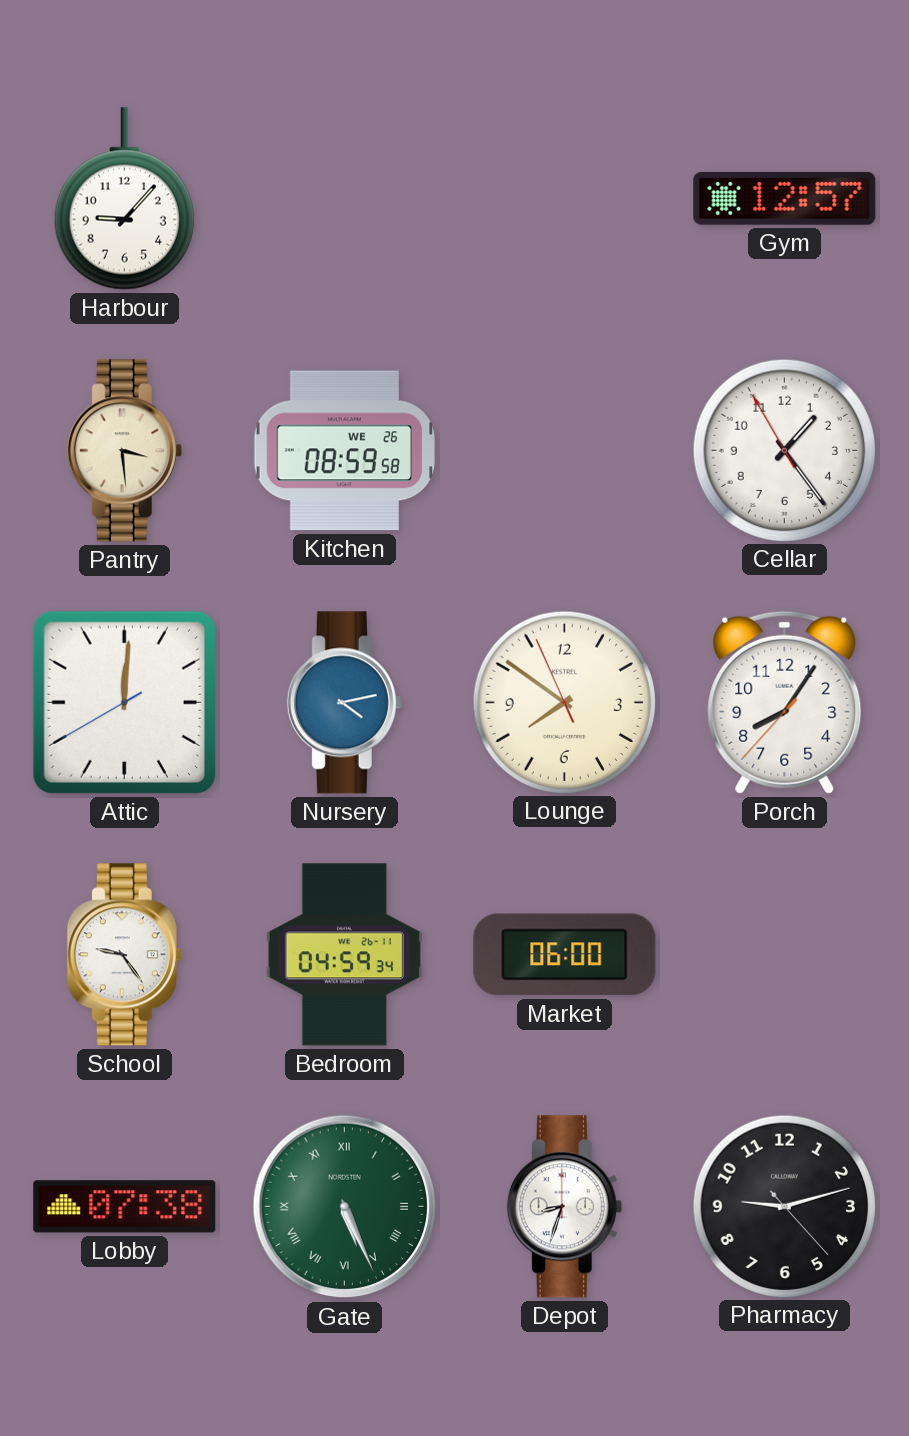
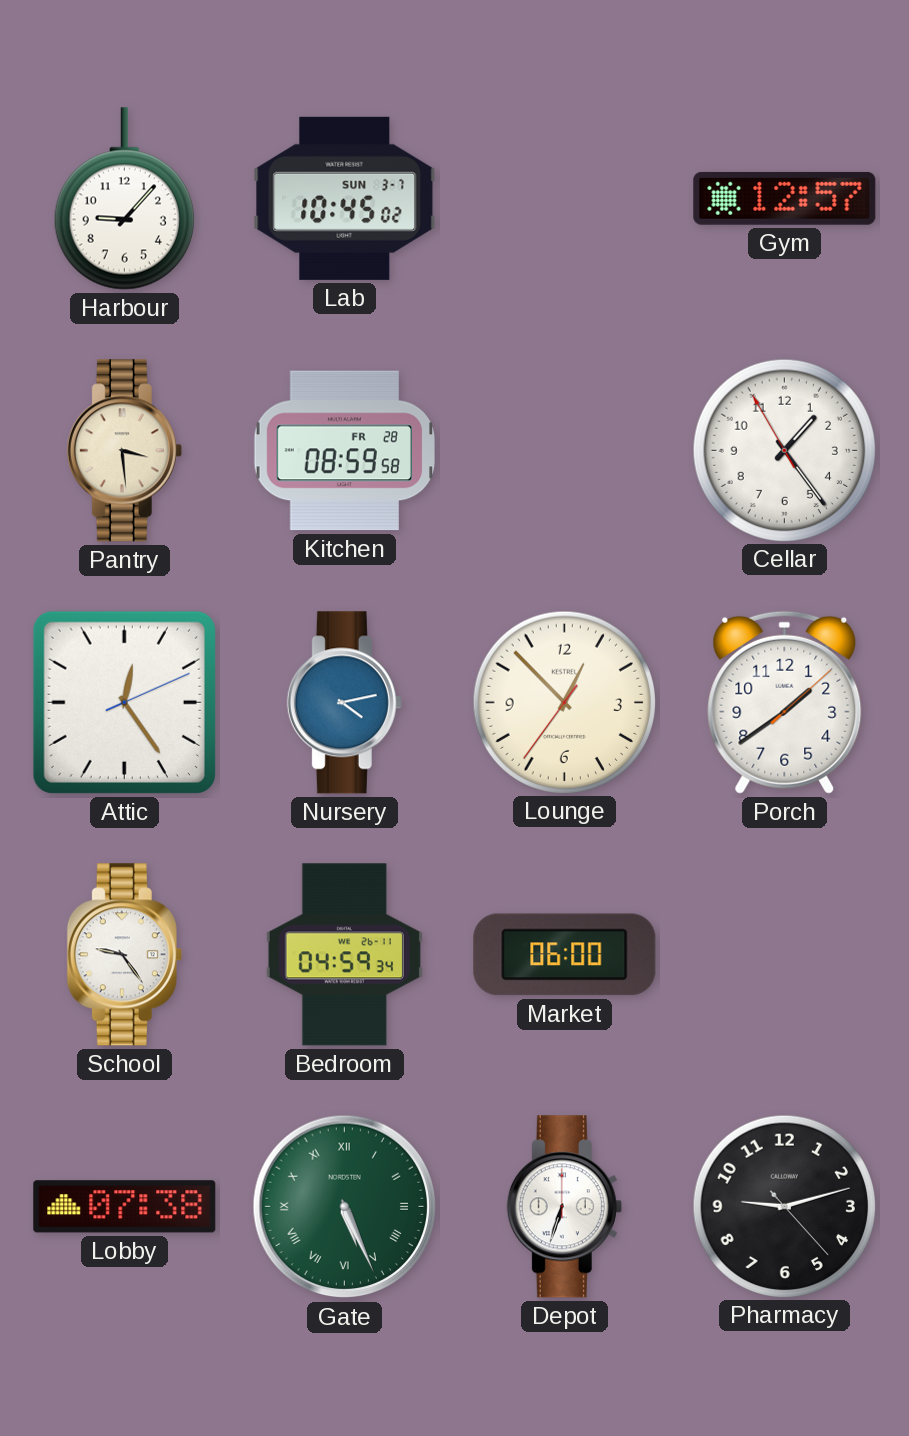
Lab: none -> 10:45 (345, 198)
Kitchen date: WE 26 -> FR 28 (345, 451)
Attic: 12:00 -> 12:24 (124, 702)
Lounge: 7:50 -> 12:52 (564, 702)
Porch: 8:05 -> 1:39 (785, 702)
Depot: 8:33 -> 6:33 (564, 1207)
